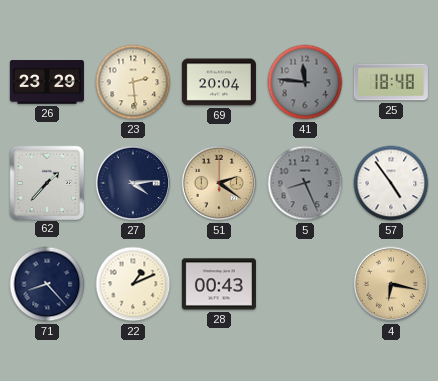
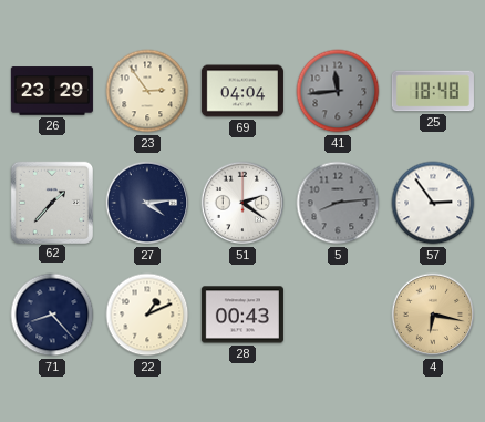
23: 2:29 -> 2:54 (147, 91)
69: 20:04 -> 04:04 (242, 91)
41: 11:46 -> 11:44 (338, 91)
51 dial: champagne -> white (242, 203)
5: 8:26 -> 8:14 (338, 203)
57: 4:54 -> 2:54 (433, 203)
